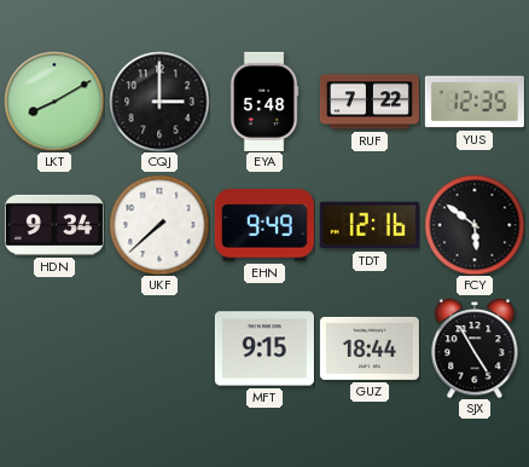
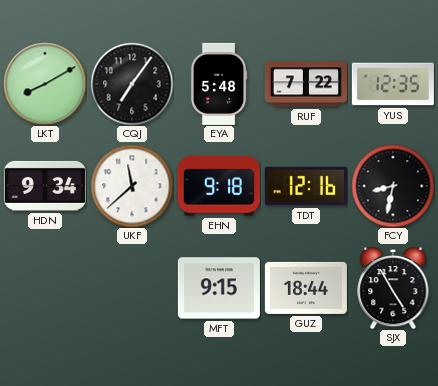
CQJ: 3:00 -> 7:06 (132, 84)
UKF: 7:38 -> 11:38 (132, 186)
EHN: 9:49 -> 9:18 (219, 186)
FCY: 5:51 -> 8:32 (393, 186)
